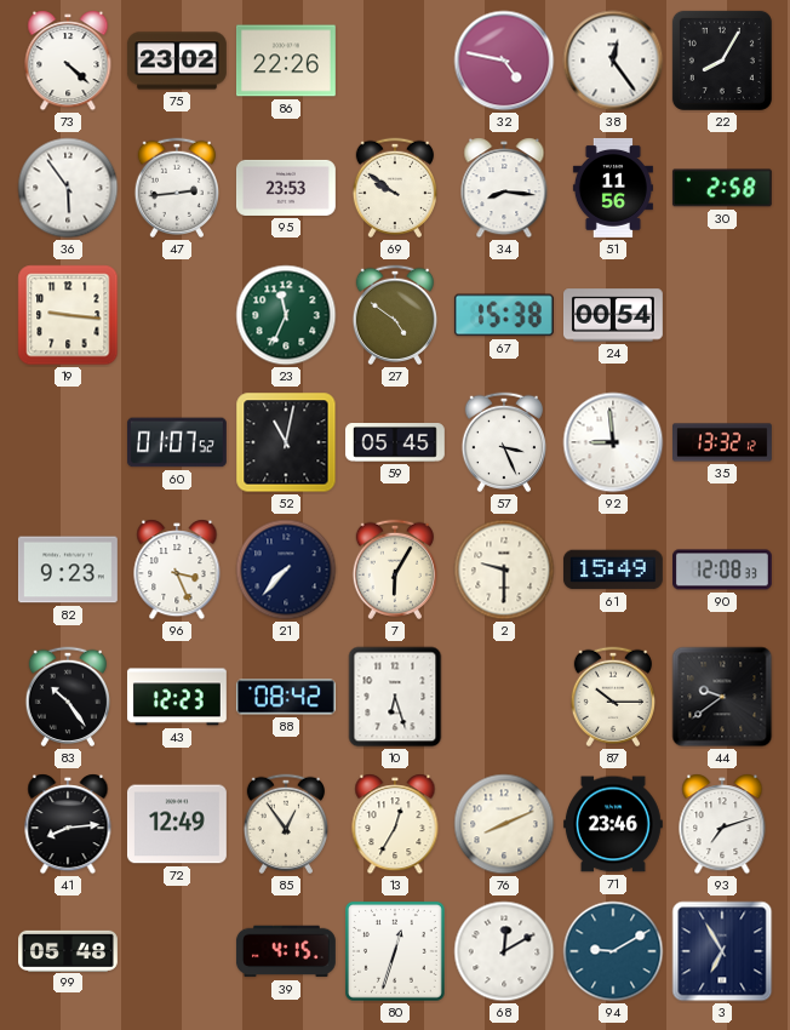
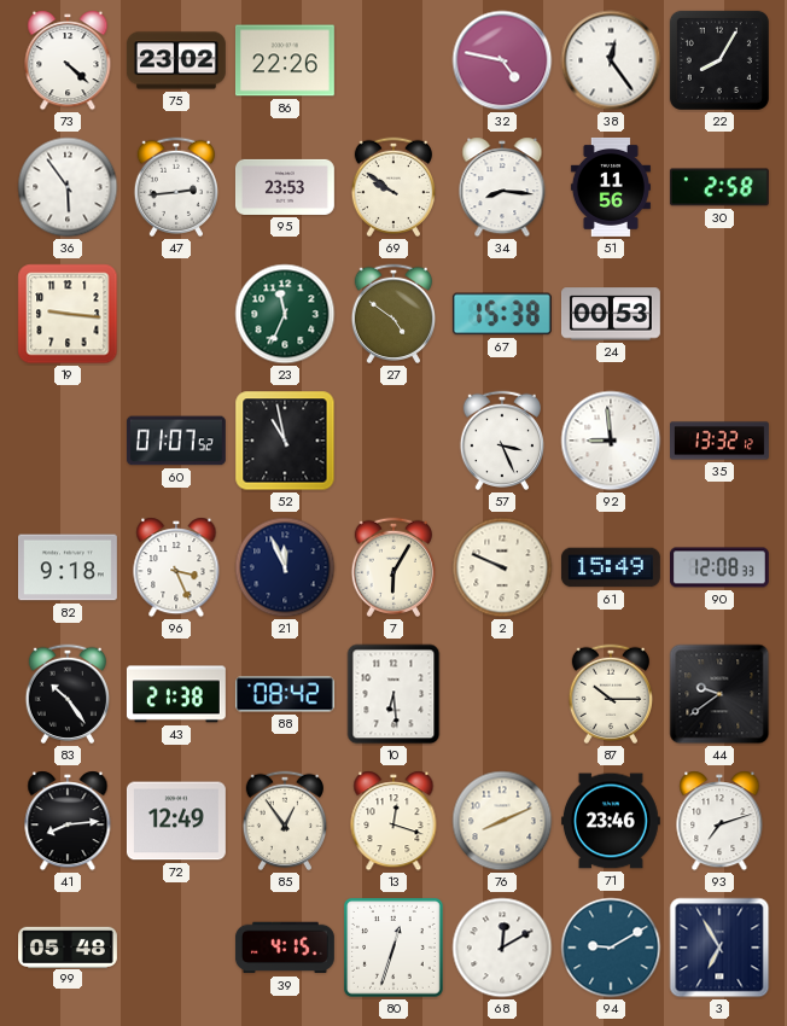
24: 00:54 -> 00:53 (611, 314)
52: 11:02 -> 10:58 (285, 441)
59: 05:45 -> none (395, 442)
82: 9:23 -> 9:18 (68, 567)
21: 7:37 -> 11:56 (285, 567)
2: 9:30 -> 9:49 (502, 567)
43: 12:23 -> 21:38 (176, 694)
10: 6:27 -> 6:29 (393, 694)
13: 12:35 -> 12:18 (393, 821)
